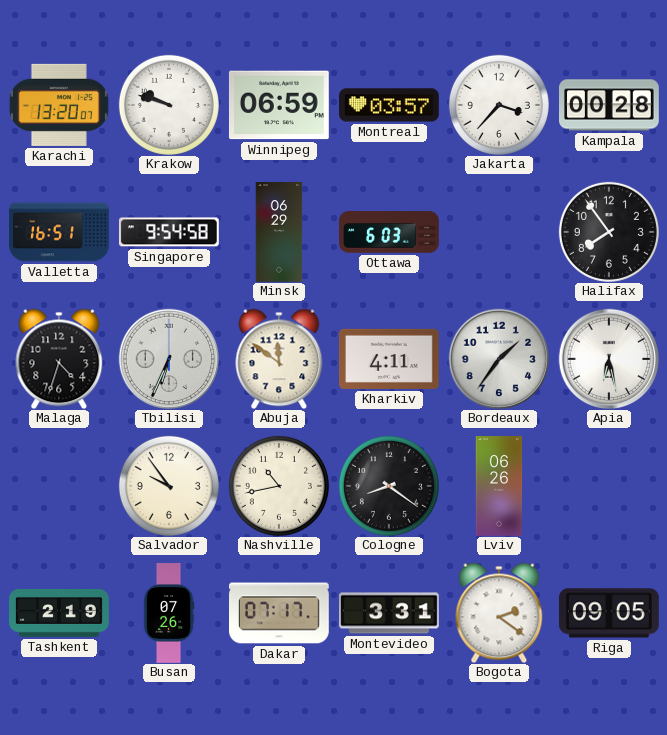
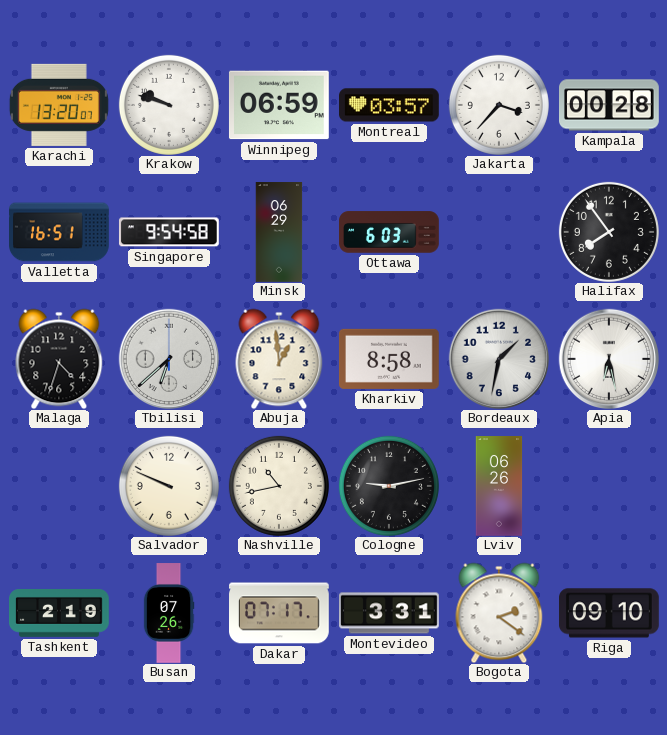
Tbilisi: 6:34 -> 6:38 (169, 359)
Abuja: 11:51 -> 12:59 (279, 359)
Kharkiv: 4:11 -> 8:58 (389, 359)
Bordeaux: 1:36 -> 1:32 (499, 359)
Salvador: 9:54 -> 9:49 (169, 486)
Cologne: 8:21 -> 9:13 (389, 486)
Riga: 09:05 -> 09:10 (610, 613)
